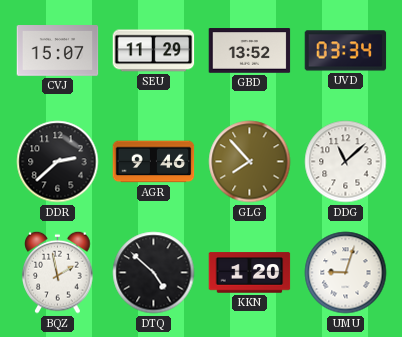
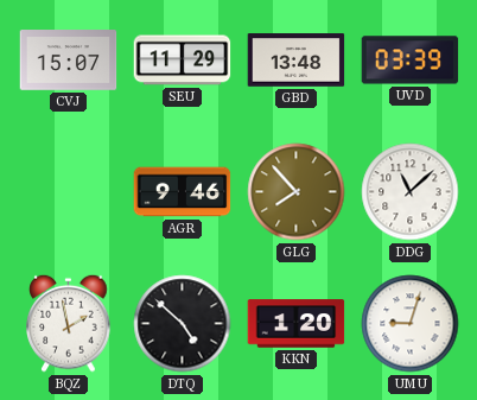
GBD: 13:52 -> 13:48 (297, 61)
UVD: 03:34 -> 03:39 (411, 61)
DDR: 2:38 -> none (58, 162)
